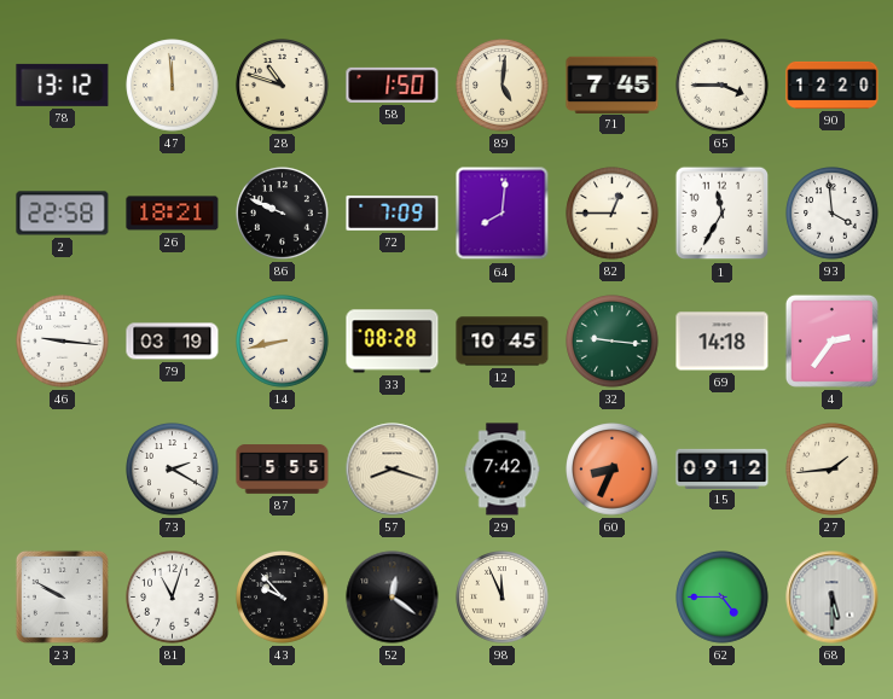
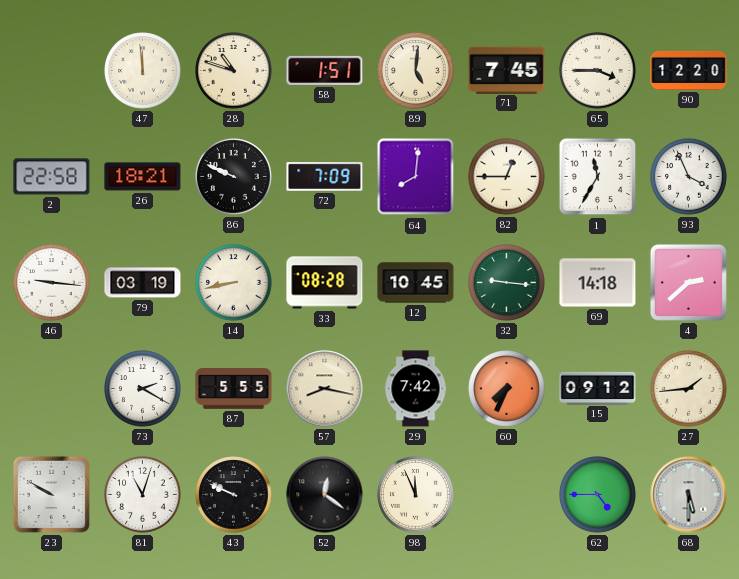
78: 13:12 -> none (63, 85)
58: 1:50 -> 1:51 (325, 70)
93: 3:59 -> 3:56 (689, 177)
4: 2:36 -> 2:38 (688, 282)
57: 8:18 -> 8:17 (325, 389)
60: 8:34 -> 7:34 (507, 389)
43: 9:53 -> 9:49 (234, 495)
